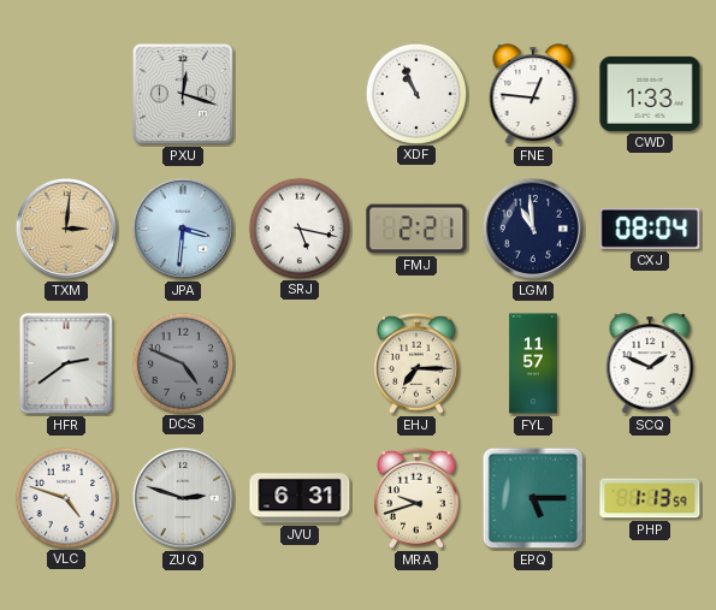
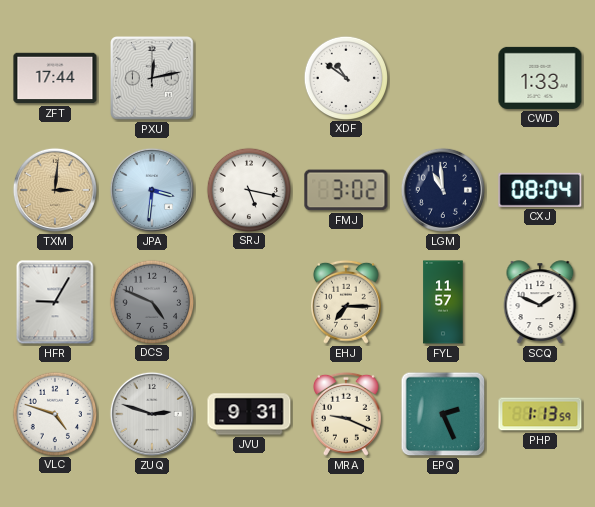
ZFT: none -> 17:44 (55, 78)
PXU: 12:18 -> 12:13 (152, 78)
XDF: 10:56 -> 10:51 (345, 77)
FNE: 12:46 -> none (533, 94)
FMJ: 2:21 -> 3:02 (346, 190)
HFR: 2:39 -> 9:05 (55, 302)
JVU: 6:31 -> 9:31 (249, 414)
MRA: 9:42 -> 9:19 (347, 414)
EPQ: 5:15 -> 2:26 (443, 414)
